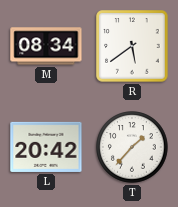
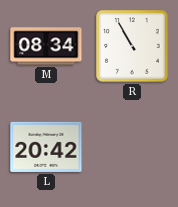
R: 5:39 -> 10:55 (132, 46)
T: 1:37 -> none (132, 147)
